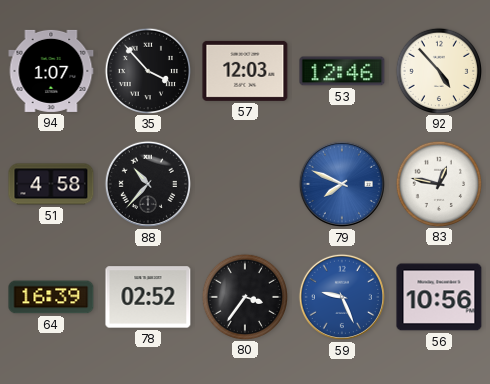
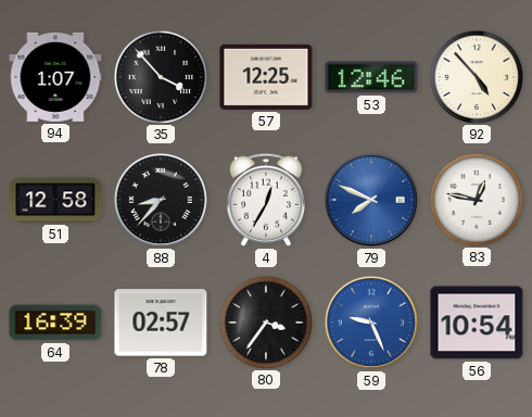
57: 12:03 -> 12:25 (266, 77)
51: 4:58 -> 12:58 (55, 200)
88: 10:37 -> 8:37 (161, 200)
4: none -> 12:35 (266, 200)
78: 02:52 -> 02:57 (161, 323)
56: 10:56 -> 10:54 (477, 323)
